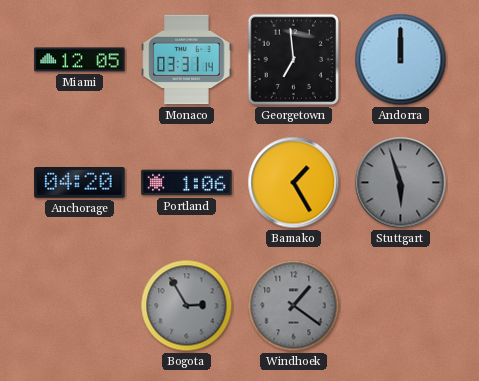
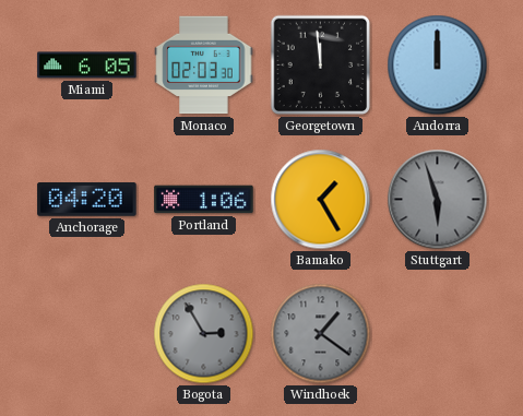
Miami: 12:05 -> 6:05 (87, 66)
Monaco: 03:31 -> 02:03 (204, 66)
Georgetown: 6:59 -> 11:59 (321, 66)
